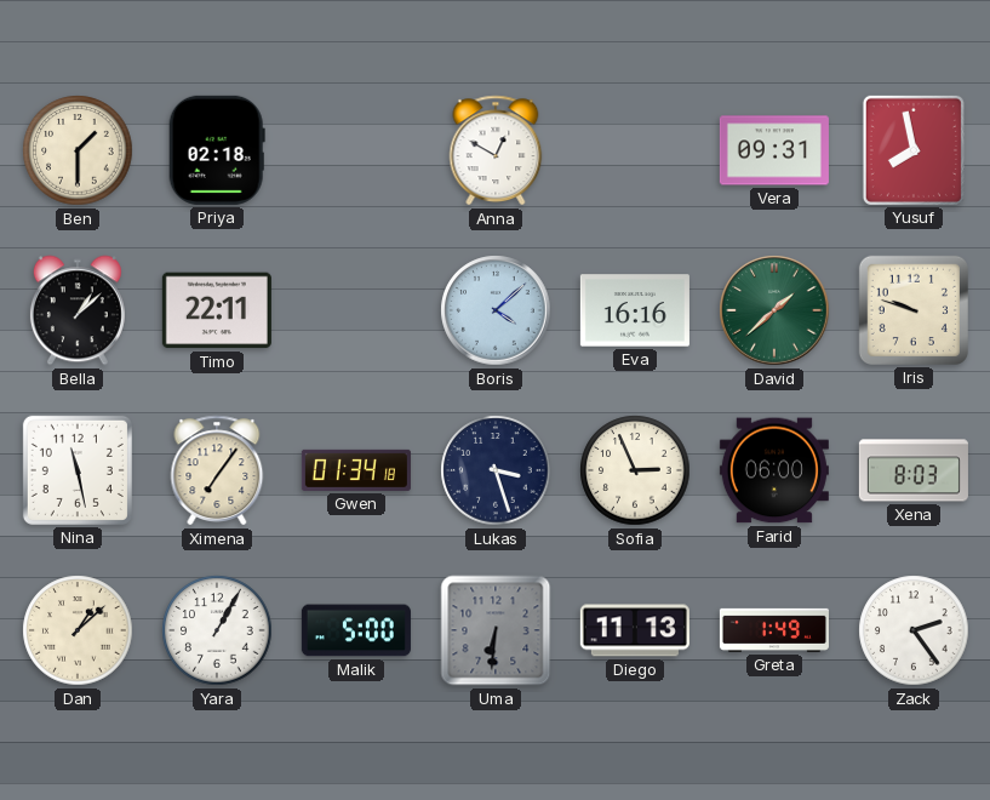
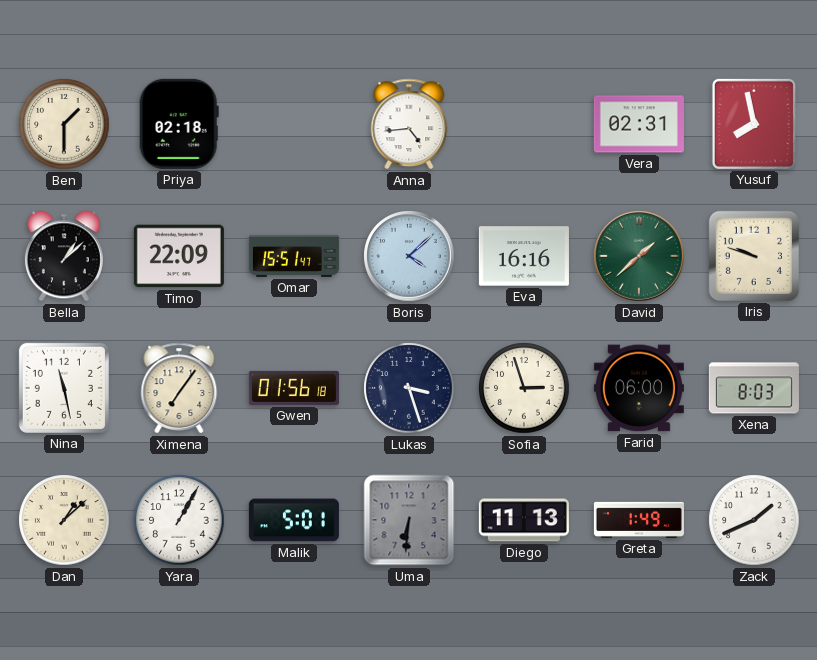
Anna: 12:50 -> 4:44 (409, 124)
Vera: 09:31 -> 02:31 (639, 124)
Timo: 22:11 -> 22:09 (179, 256)
Omar: none -> 15:51 (294, 256)
Gwen: 01:34 -> 01:56 (294, 388)
Sofia: 2:56 -> 2:57 (524, 388)
Malik: 5:00 -> 5:01 (294, 520)
Zack: 2:24 -> 1:41 (754, 520)
